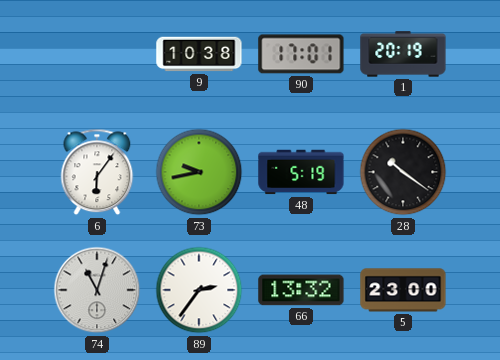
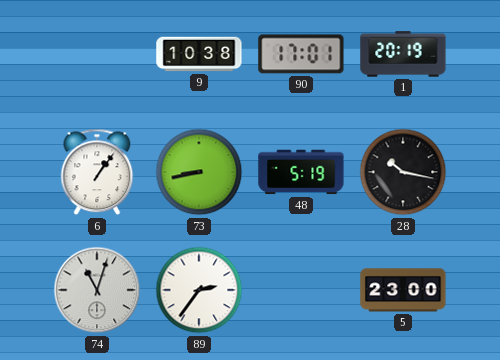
6: 6:06 -> 1:06 (97, 172)
73: 9:43 -> 8:43 (199, 172)
28: 10:21 -> 10:17 (403, 172)
66: 13:32 -> none (301, 290)
